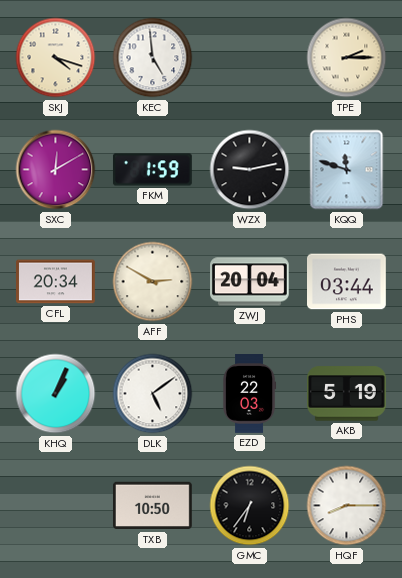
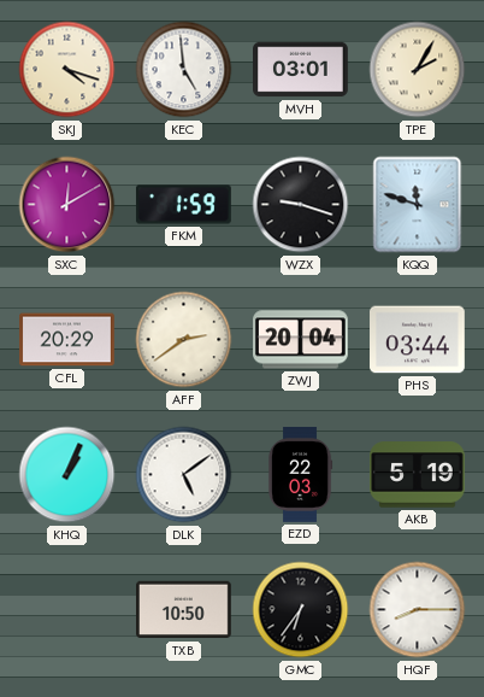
MVH: none -> 03:01 (301, 70)
TPE: 2:15 -> 2:05 (418, 70)
WZX: 9:13 -> 9:18 (301, 205)
CFL: 20:34 -> 20:29 (67, 340)
AFF: 2:50 -> 2:39 (184, 340)
